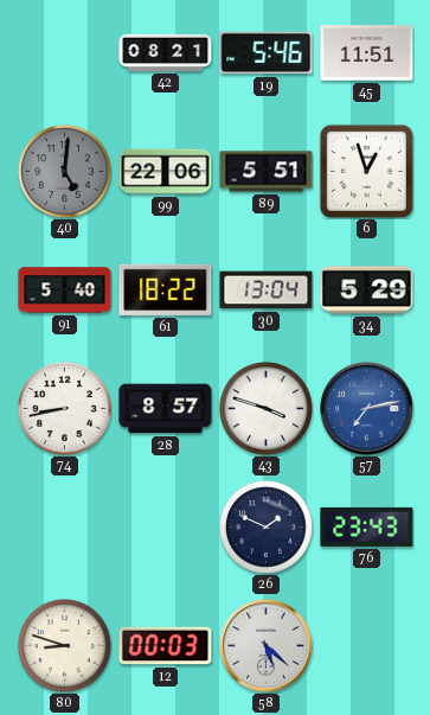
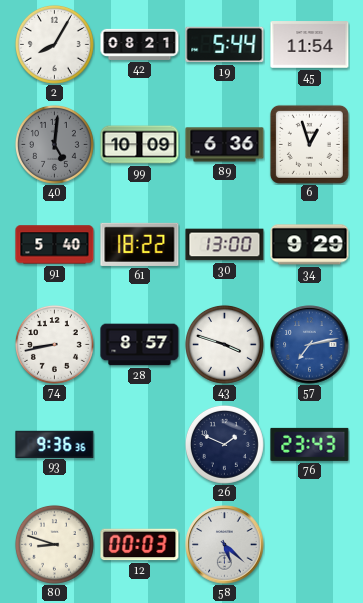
2: none -> 8:05 (54, 44)
19: 5:46 -> 5:44 (225, 45)
45: 11:51 -> 11:54 (310, 45)
99: 22:06 -> 10:09 (140, 145)
89: 5:51 -> 6:36 (225, 145)
30: 13:04 -> 13:00 (225, 245)
34: 5:29 -> 9:29 (310, 245)
93: none -> 9:36 (55, 444)
